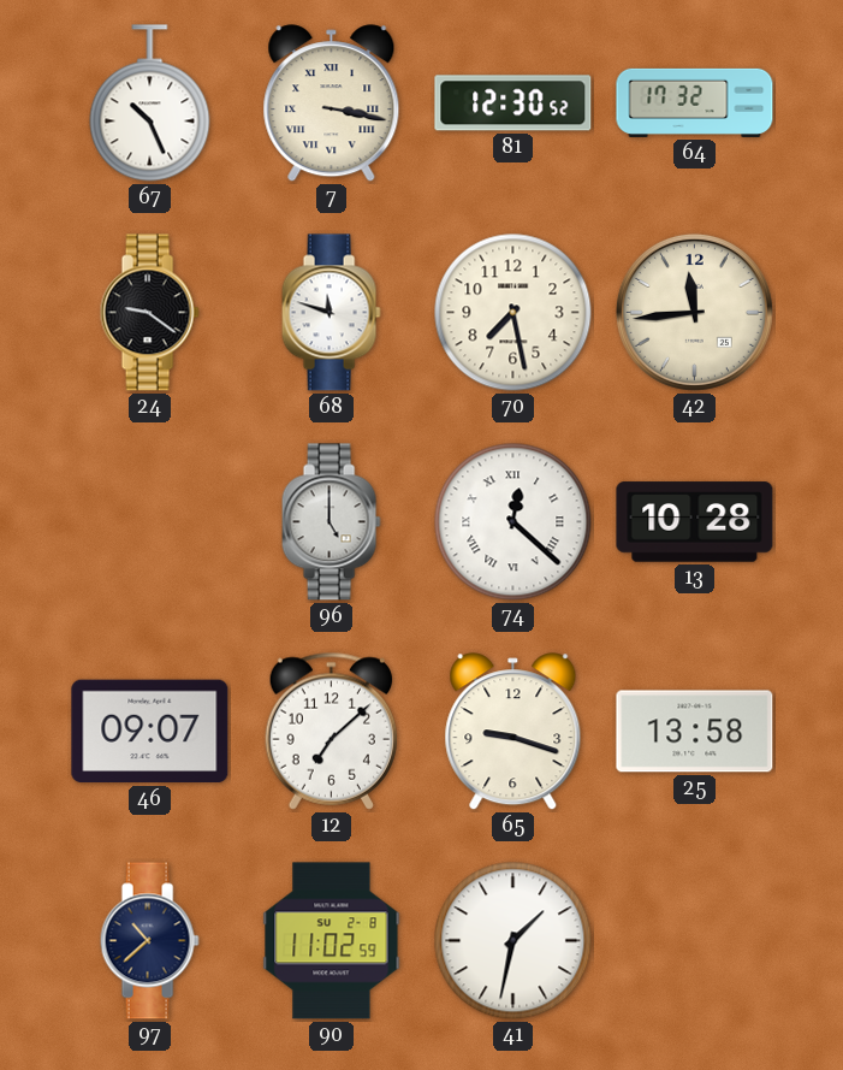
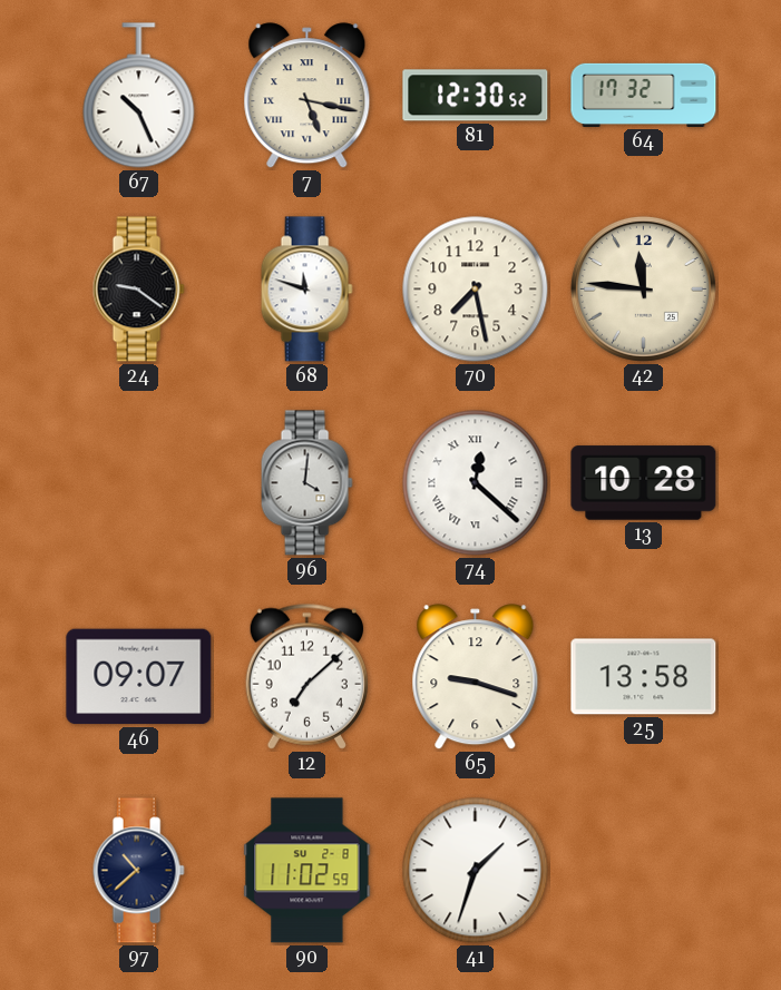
7: 3:17 -> 5:17 (307, 96)
42: 11:44 -> 11:46 (643, 288)
96: 5:00 -> 4:01 (306, 483)
41: 1:32 -> 1:33 (476, 871)
